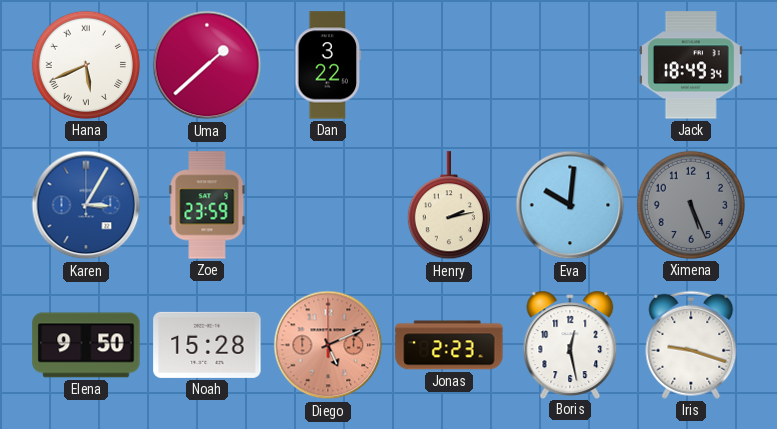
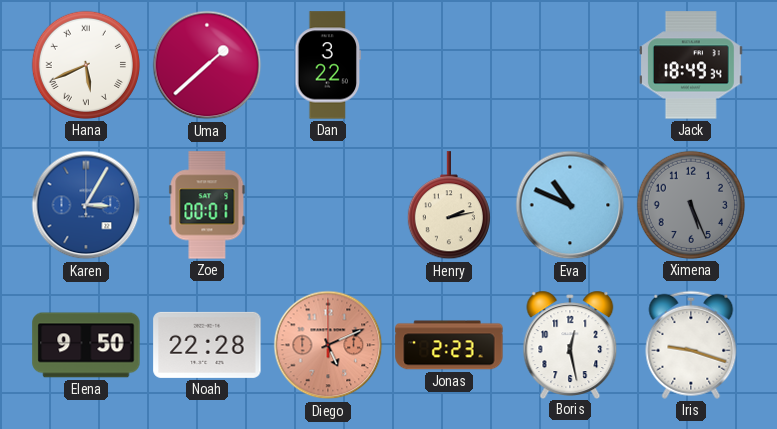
Zoe: 23:59 -> 00:01 (207, 205)
Eva: 10:01 -> 10:49 (570, 205)
Noah: 15:28 -> 22:28 (207, 345)
